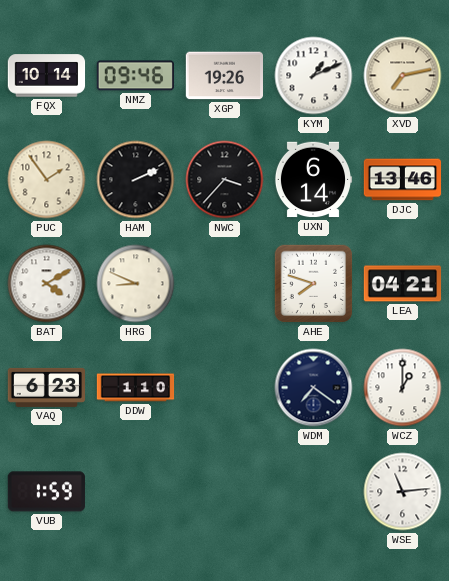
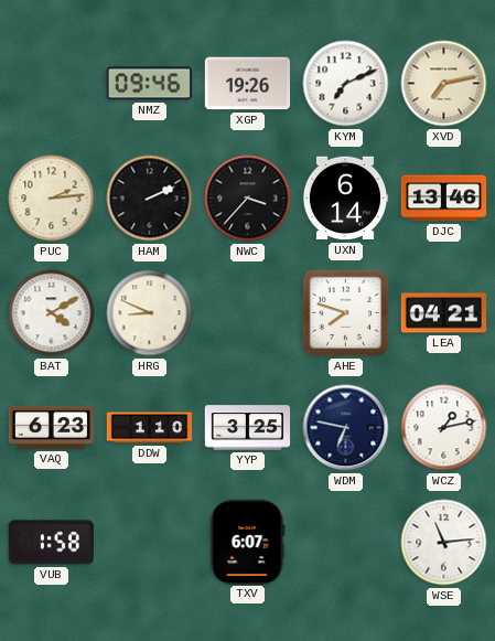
FQX: 10:14 -> none (47, 76)
KYM: 1:11 -> 7:11 (346, 84)
PUC: 1:54 -> 2:14 (52, 199)
YYP: none -> 3:25 (248, 428)
WDM: 7:21 -> 6:47 (346, 428)
WCZ: 1:00 -> 1:13 (444, 428)
VUB: 1:59 -> 1:58 (51, 543)
TXV: none -> 6:07 (248, 542)
